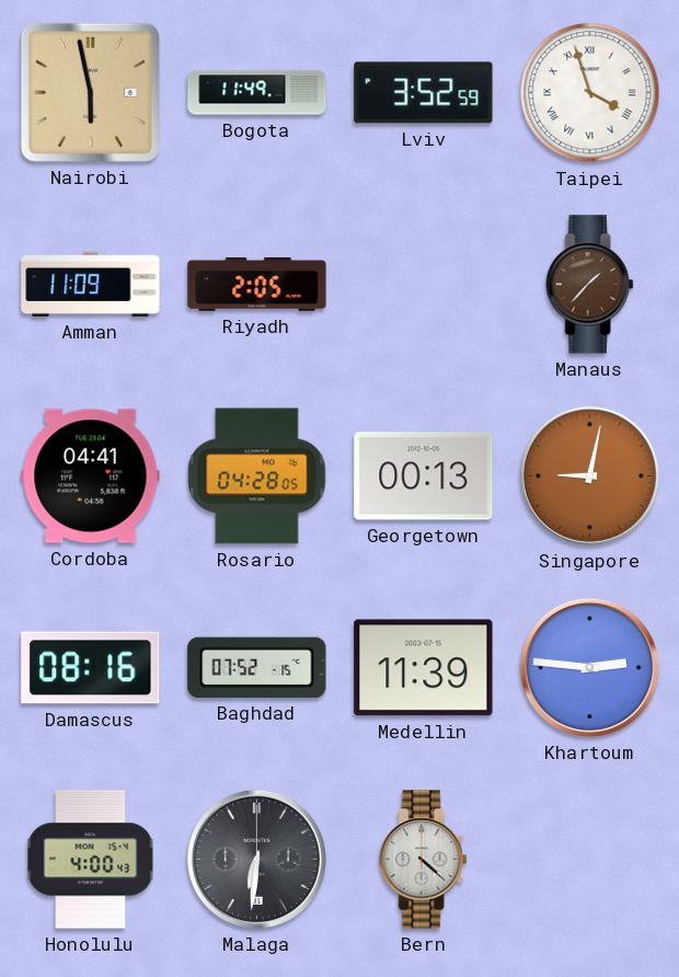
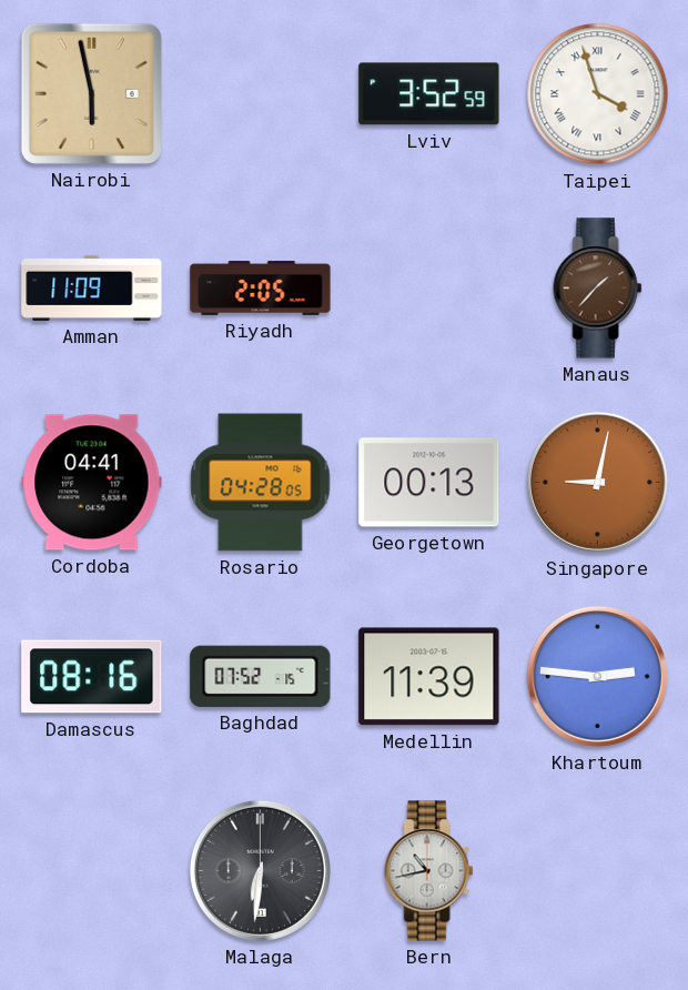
Bogota: 11:49 -> none (257, 93)
Honolulu: 4:00 -> none (91, 860)
Bern: 4:22 -> 10:43 (429, 871)
